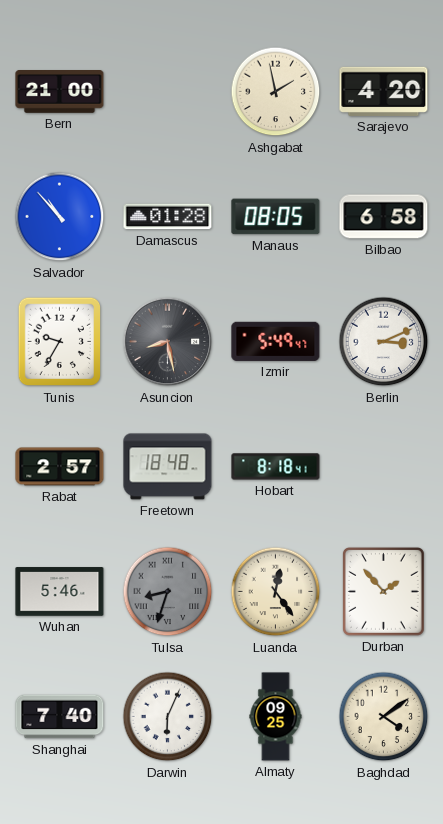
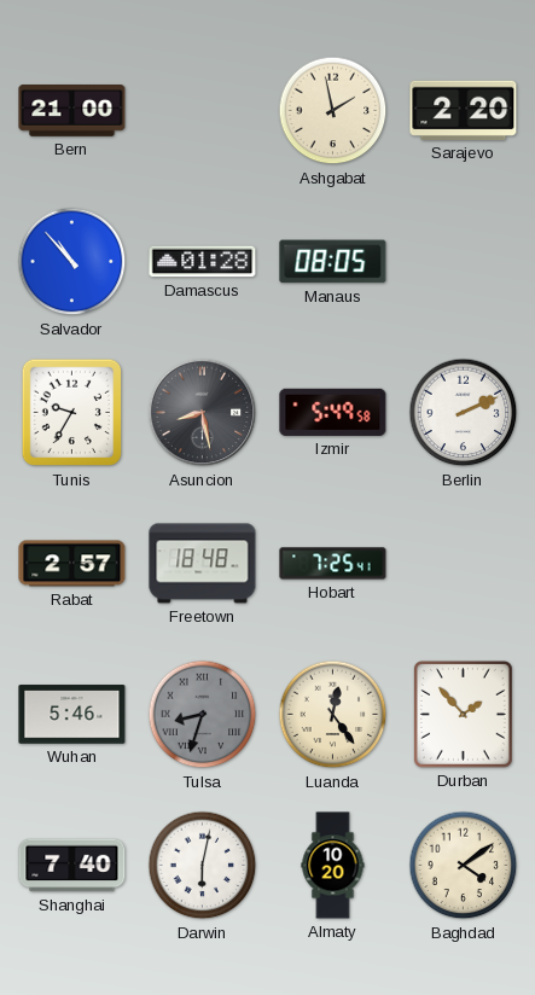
Sarajevo: 4:20 -> 2:20 (464, 110)
Bilbao: 6:58 -> none (384, 217)
Izmir: 5:49:47 -> 5:49:58 (333, 412)
Berlin: 3:11 -> 2:11 (464, 413)
Hobart: 8:18 -> 7:25 (333, 564)
Darwin: 6:04 -> 6:02 (203, 866)
Almaty: 09:25 -> 10:20 (333, 866)
